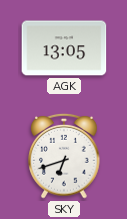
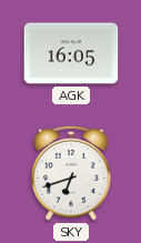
AGK: 13:05 -> 16:05 (71, 53)
